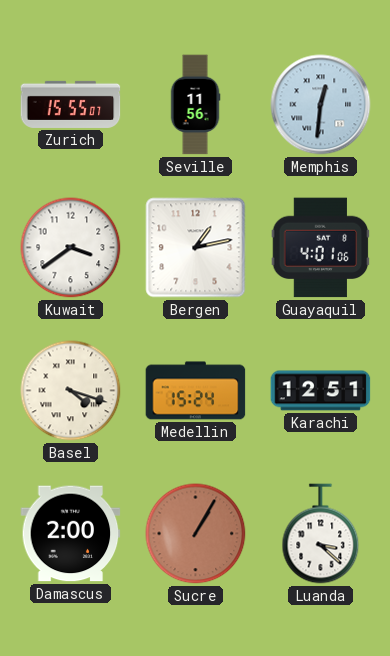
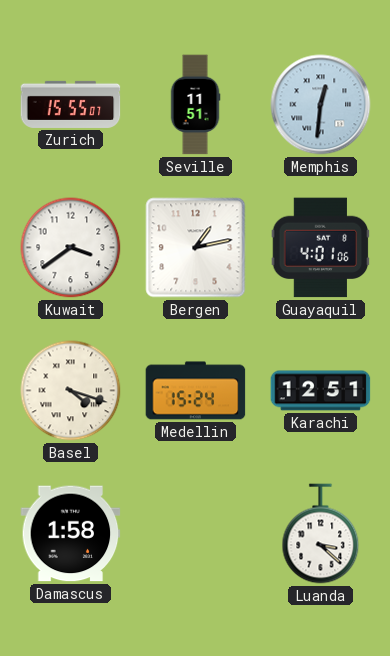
Seville: 11:56 -> 11:51 (195, 105)
Damascus: 2:00 -> 1:58 (71, 534)
Sucre: 1:05 -> none (196, 534)
